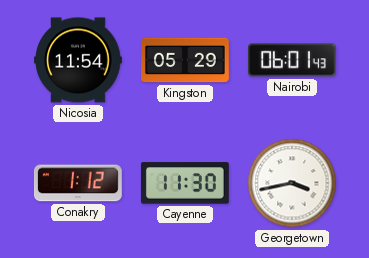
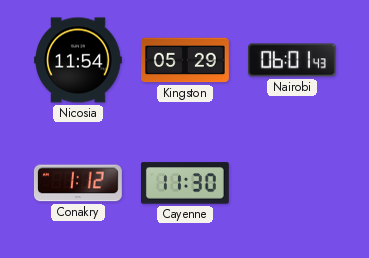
Georgetown: 3:43 -> none (292, 183)
